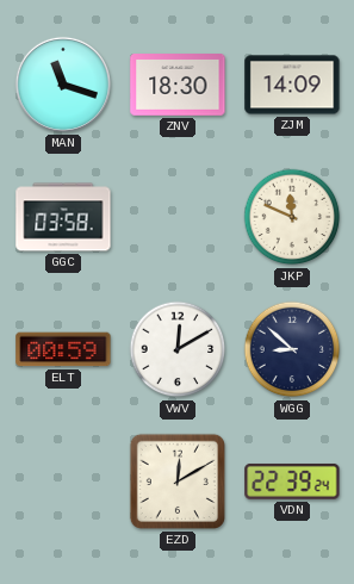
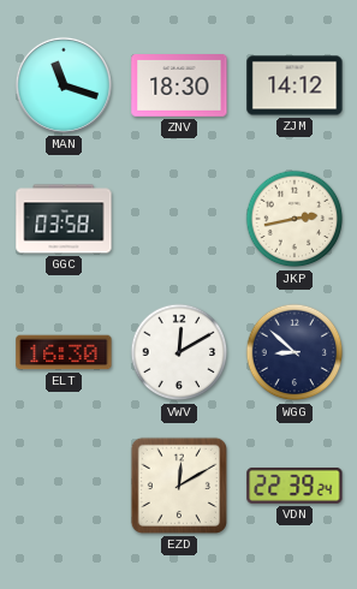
ZJM: 14:09 -> 14:12 (294, 85)
JKP: 11:49 -> 2:43 (294, 219)
ELT: 00:59 -> 16:30 (64, 352)
